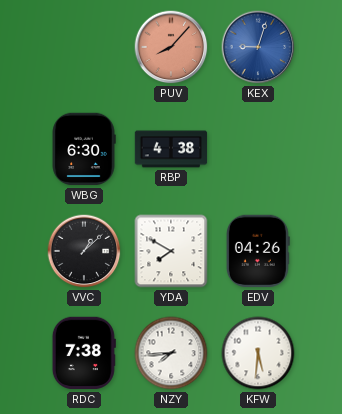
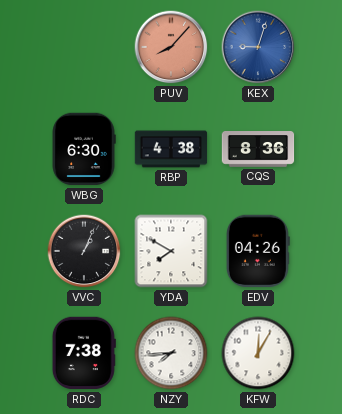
CQS: none -> 8:36 (258, 150)
VVC: 1:08 -> 1:04 (84, 251)
KFW: 5:31 -> 12:05 (258, 353)
